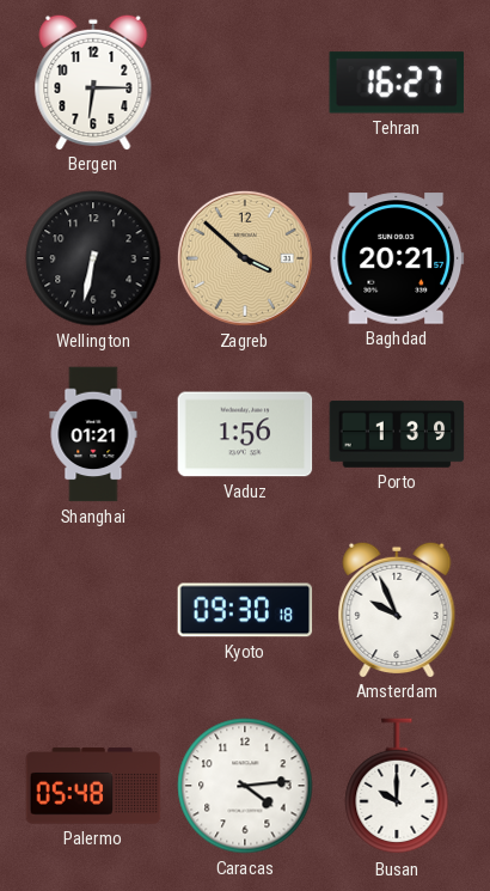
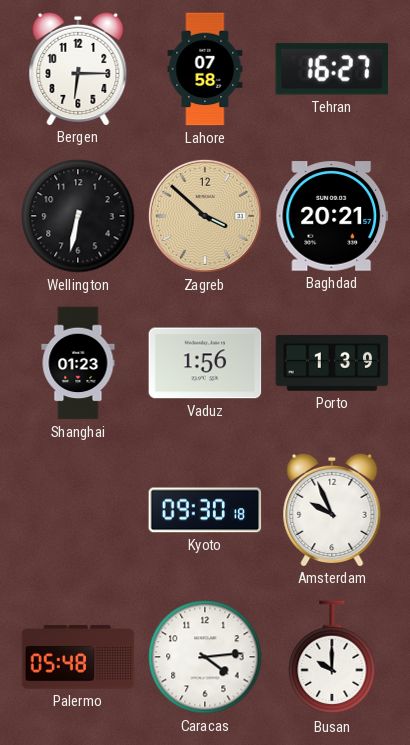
Lahore: none -> 07:58 (205, 69)
Shanghai: 01:21 -> 01:23 (78, 363)
